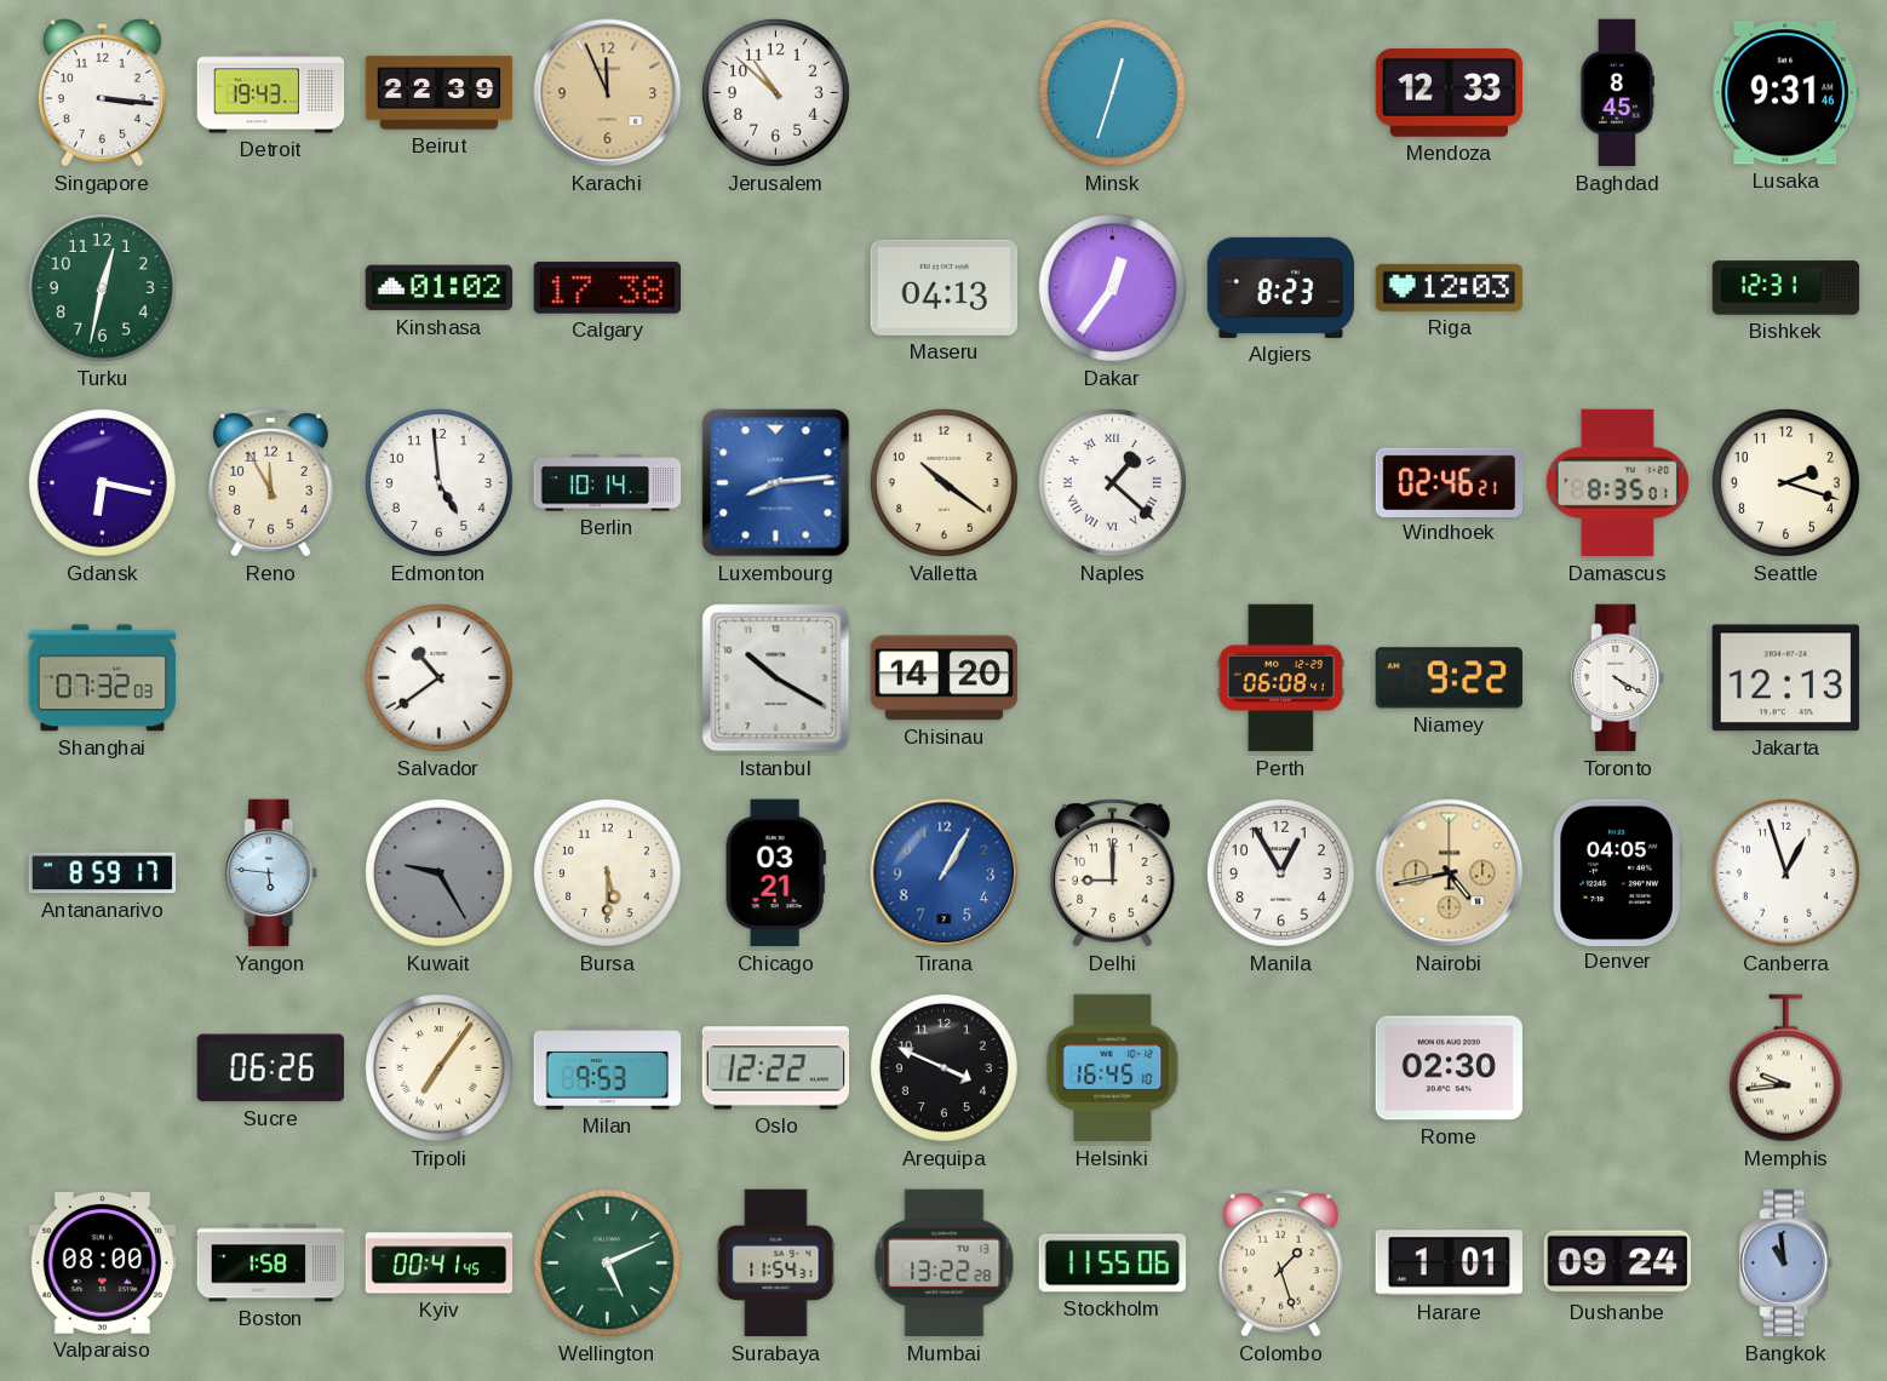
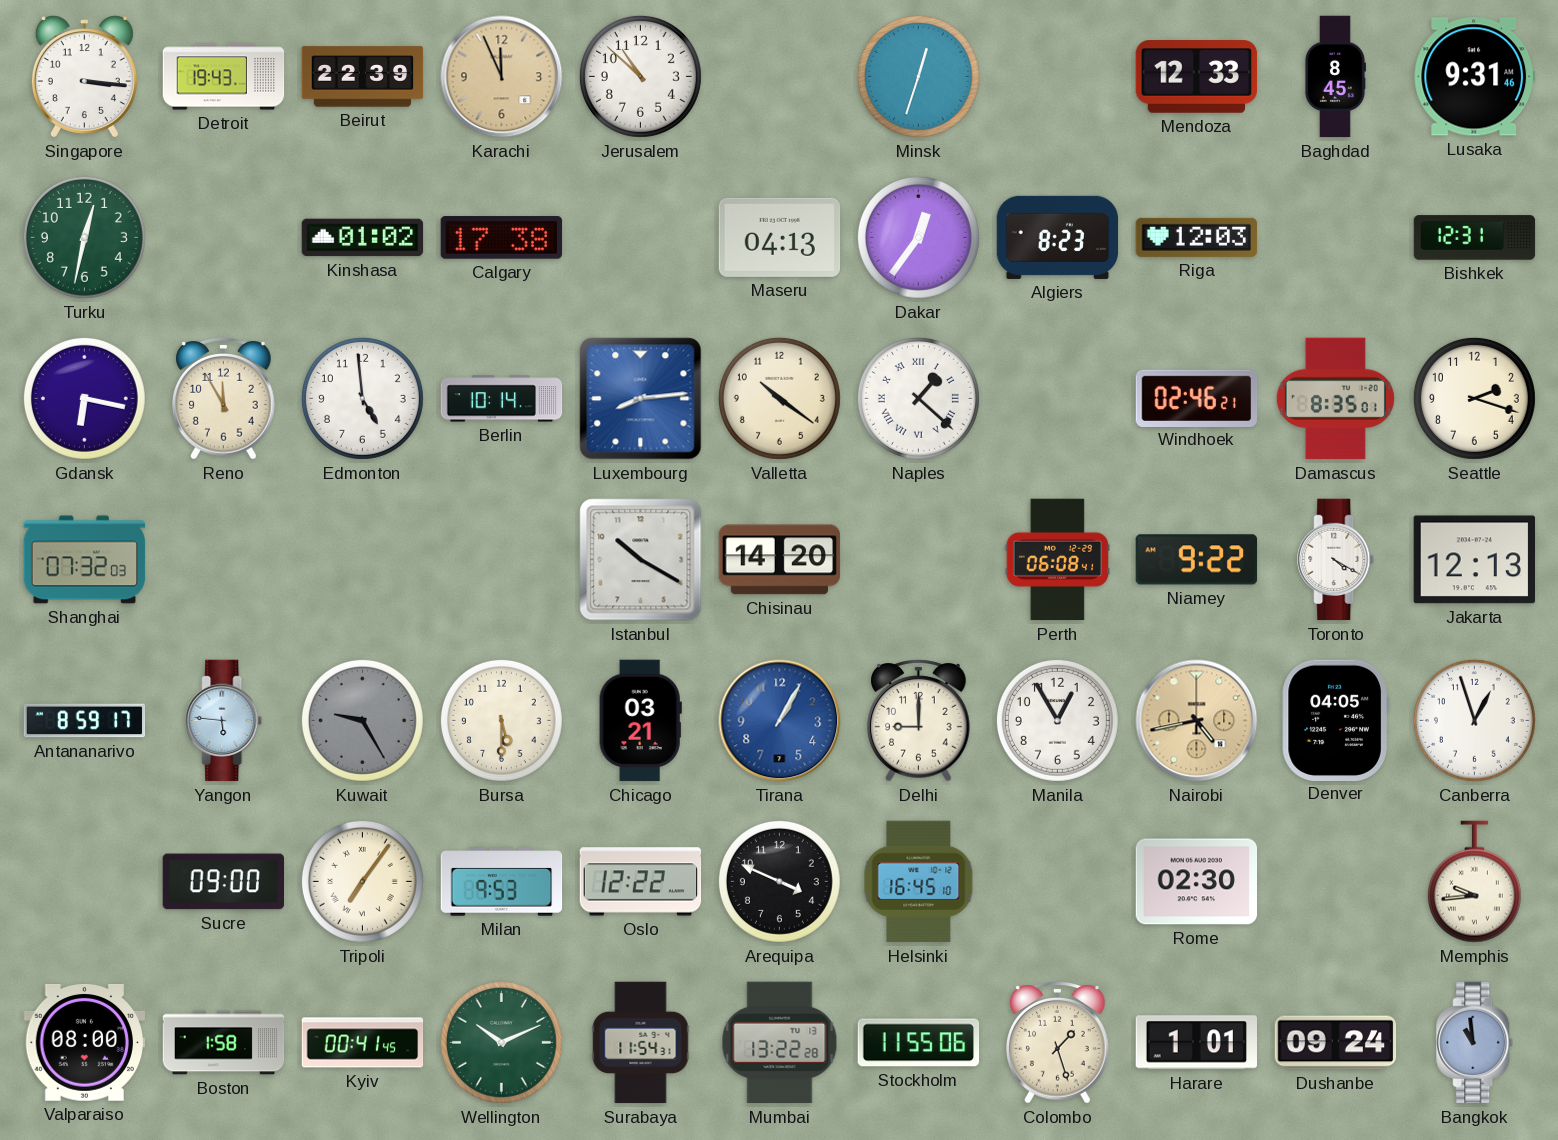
Salvador: 10:39 -> none (438, 677)
Sucre: 06:26 -> 09:00 (223, 882)
Wellington: 5:11 -> 10:11 (501, 1042)
